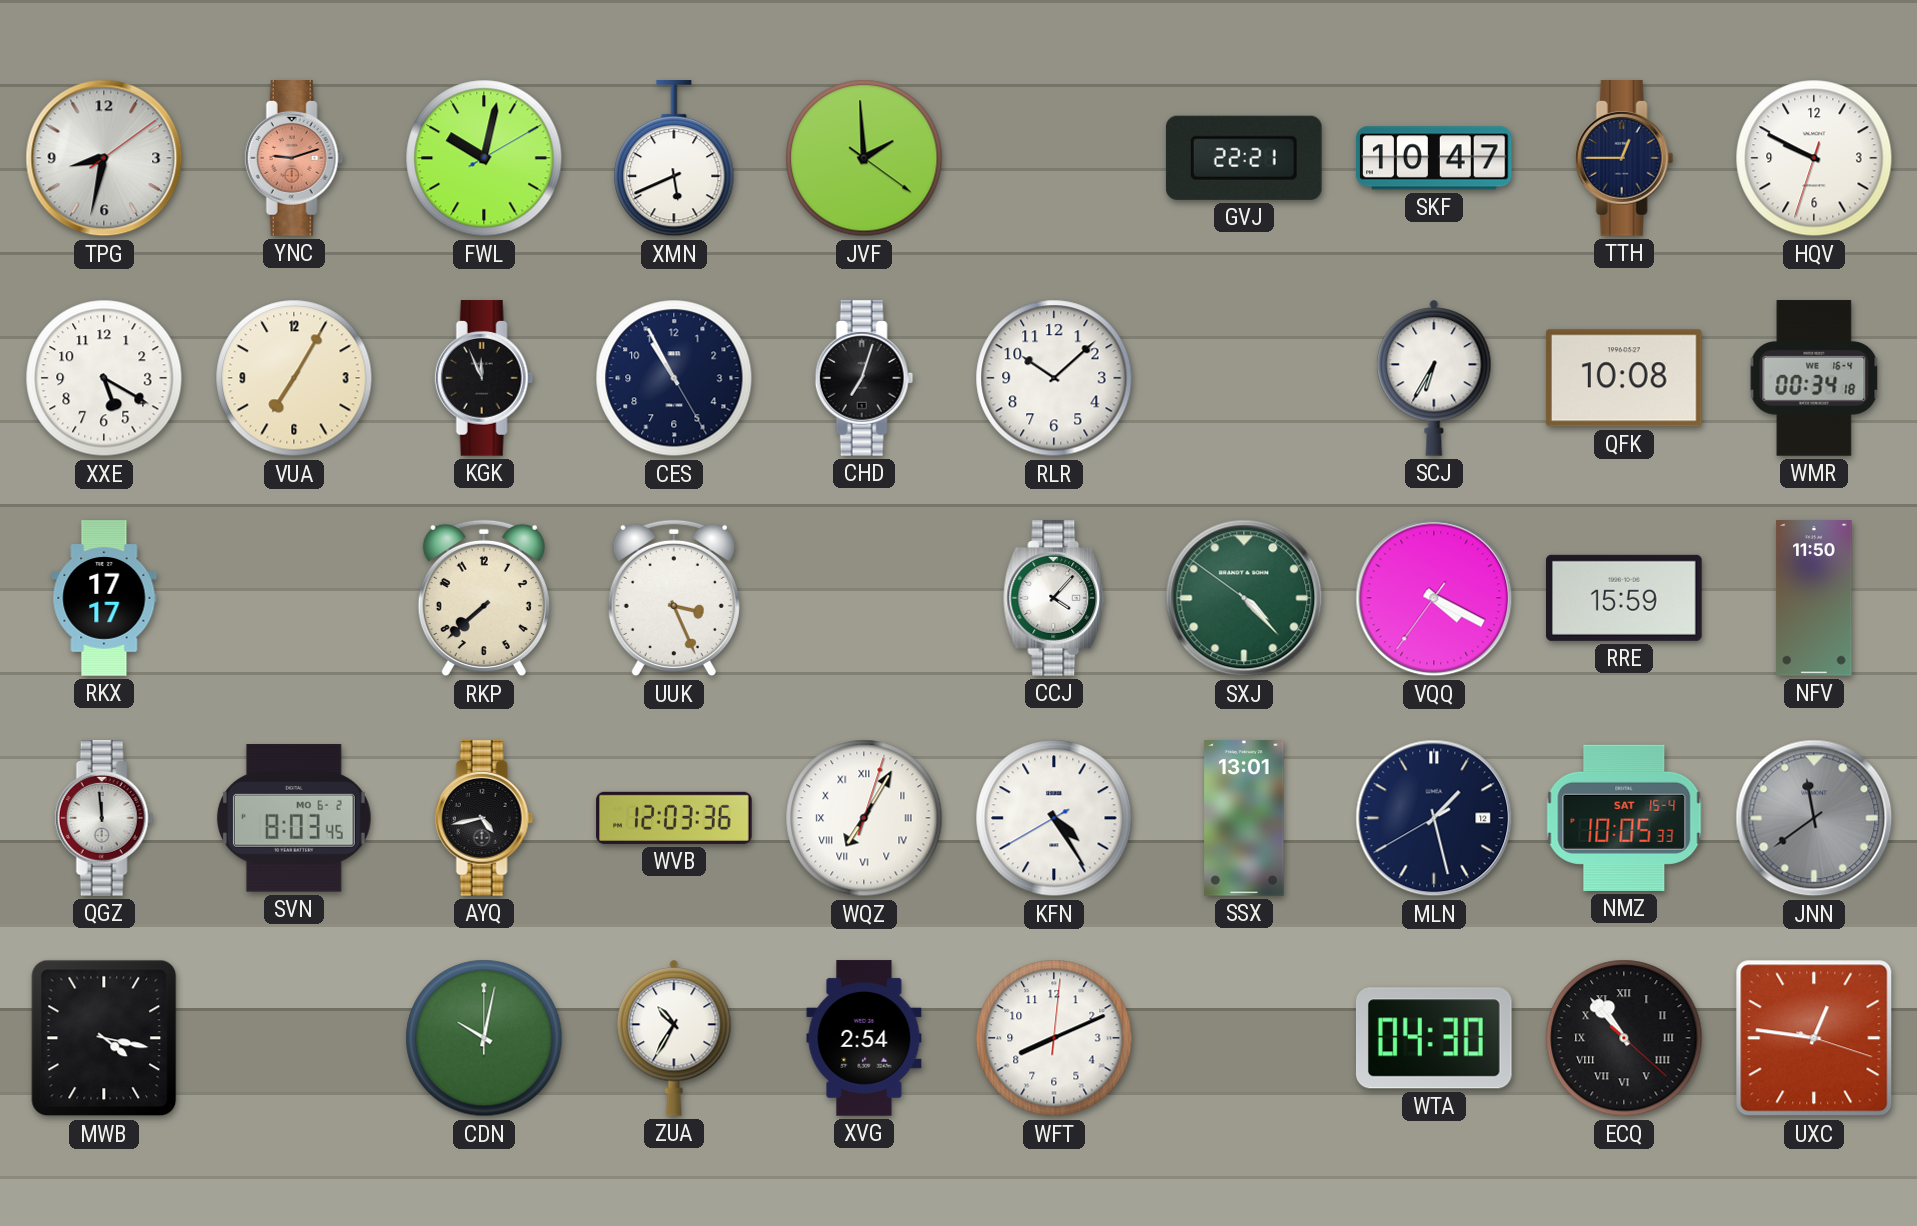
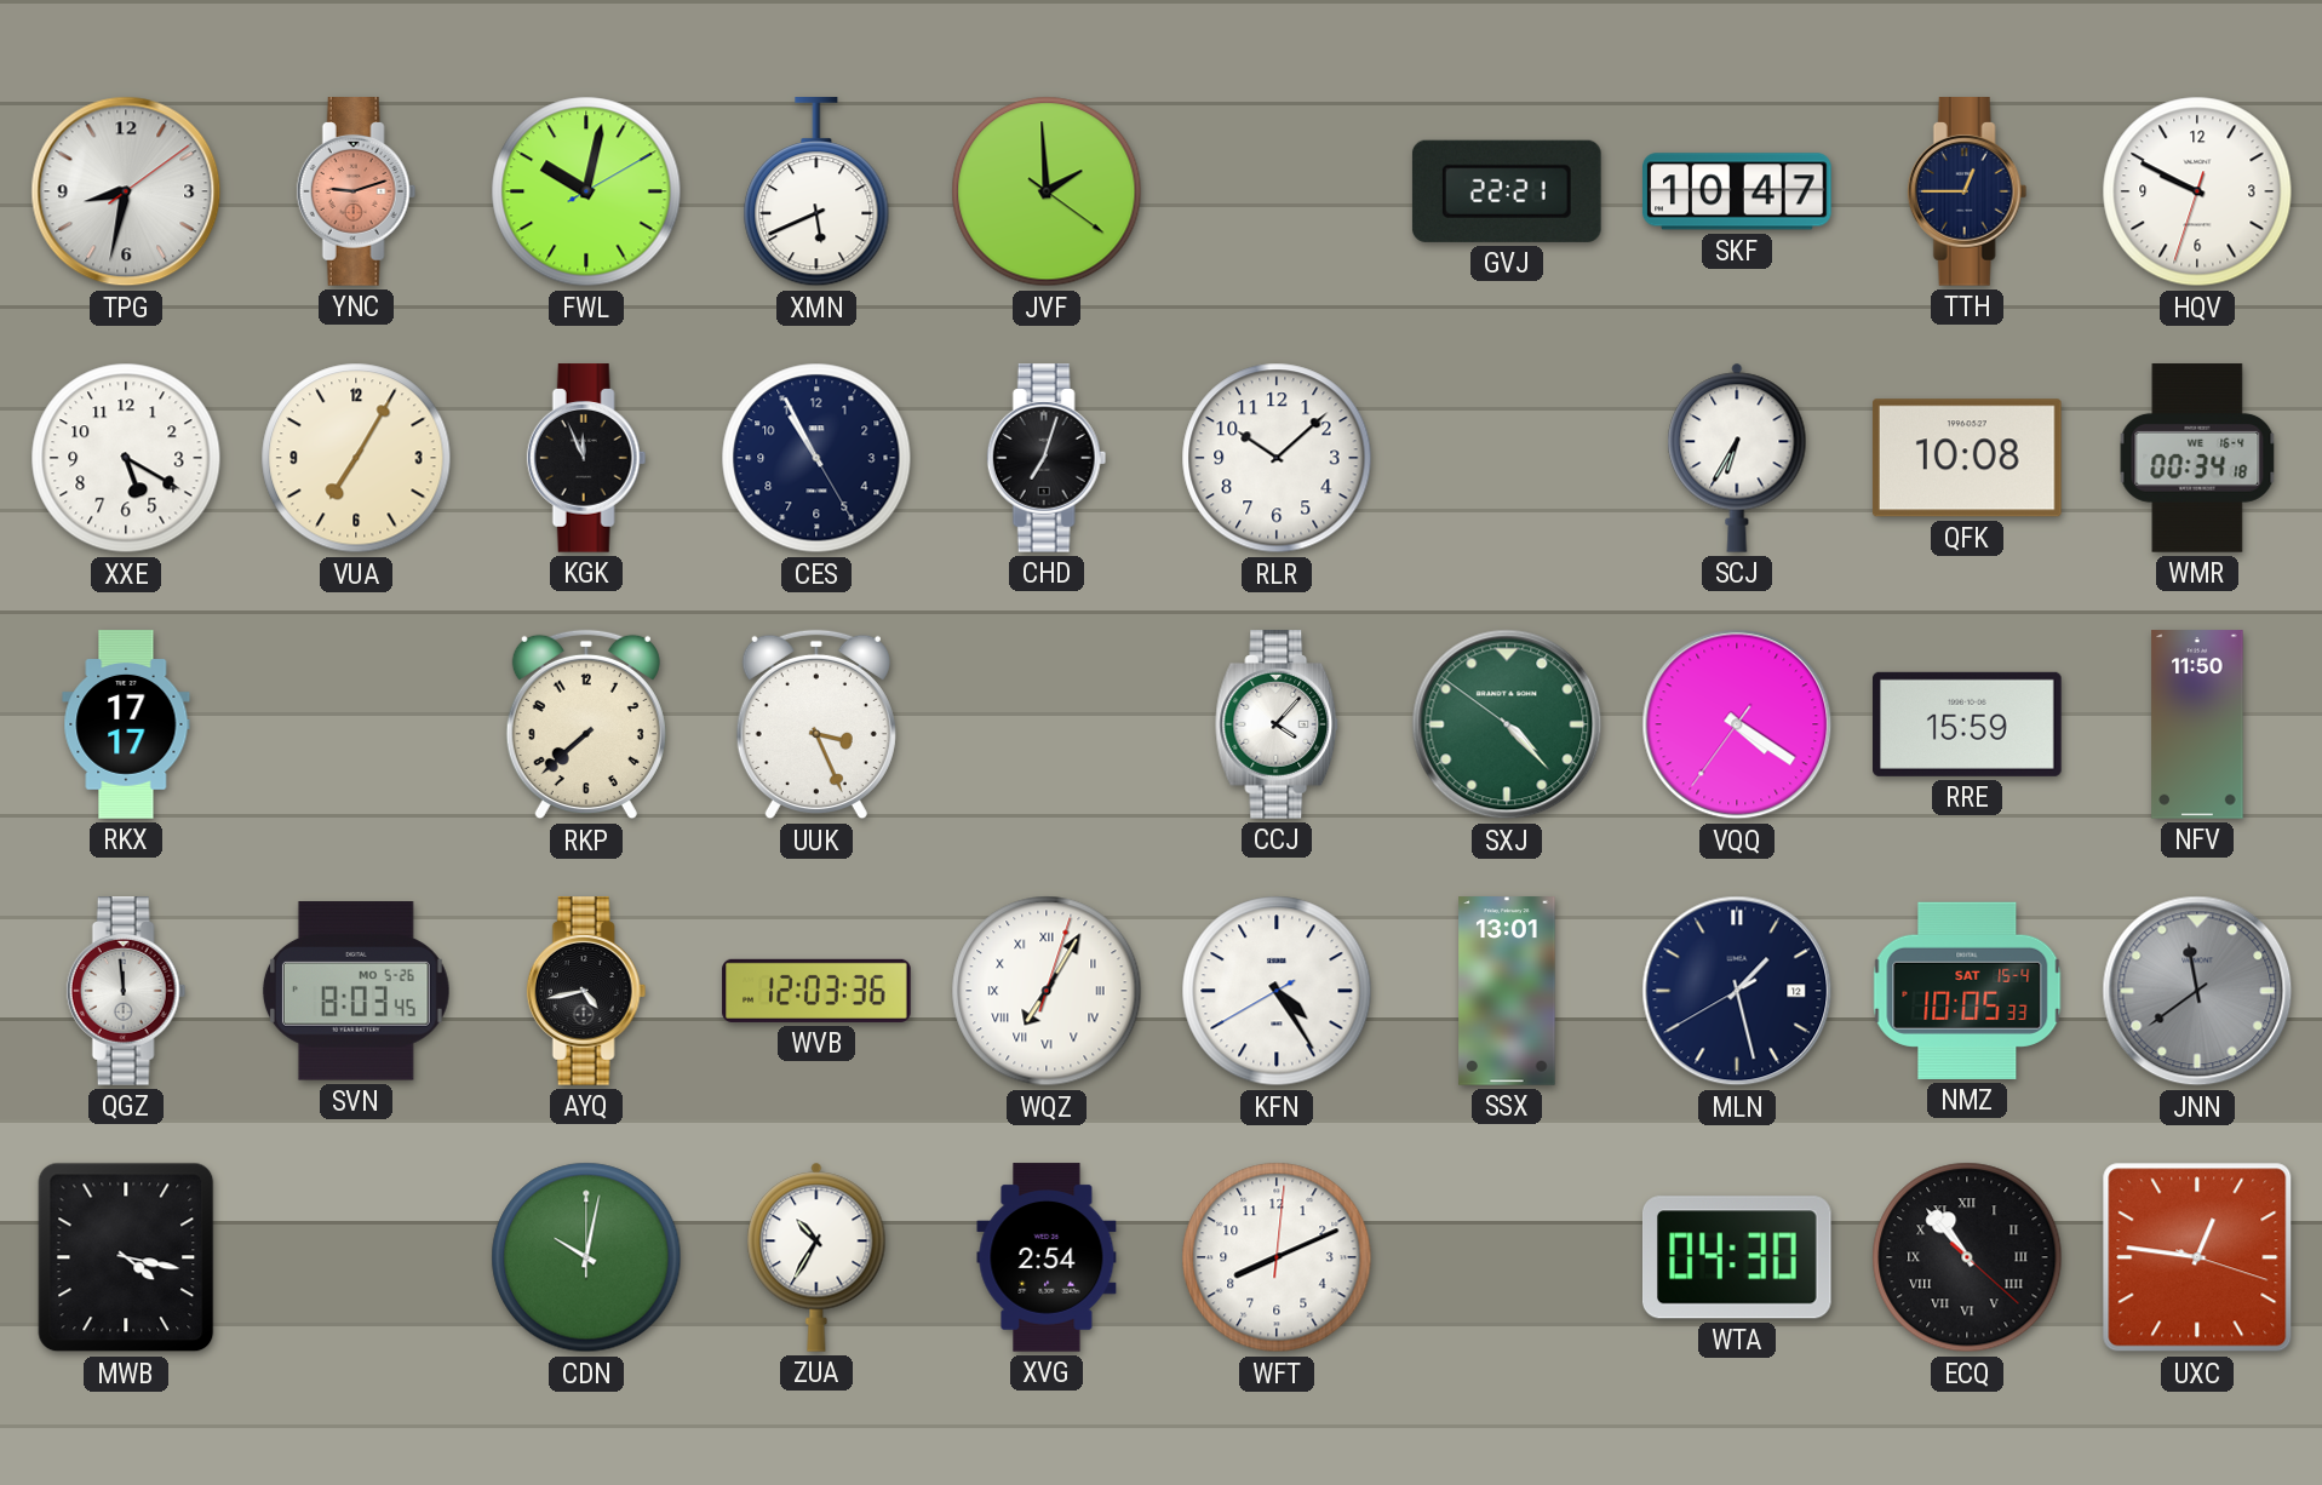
VQQ: 4:19 -> 4:20 (1737, 724)
SVN date: MO 6-2 -> MO 5-26 (356, 991)
